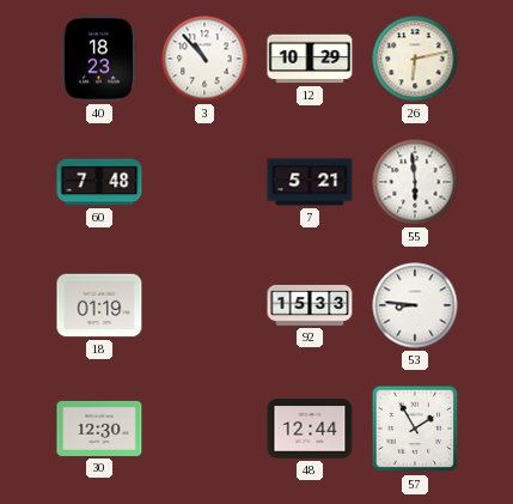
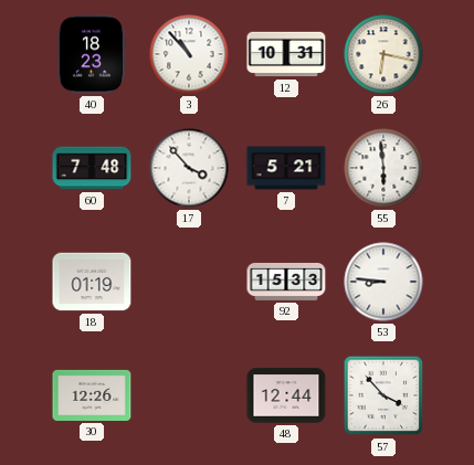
12: 10:29 -> 10:31 (286, 54)
26: 6:13 -> 6:17 (383, 54)
17: none -> 3:53 (189, 168)
30: 12:30 -> 12:26 (92, 395)
57: 1:55 -> 3:53 (383, 395)
